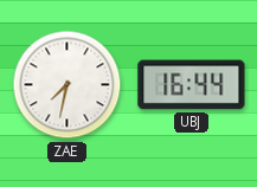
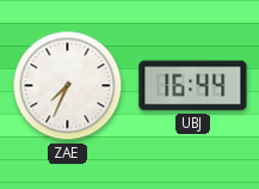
ZAE: 7:32 -> 7:34 (68, 86)
